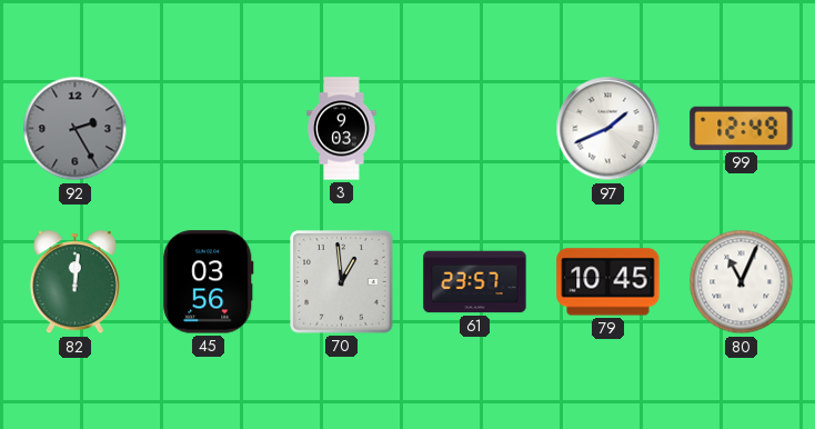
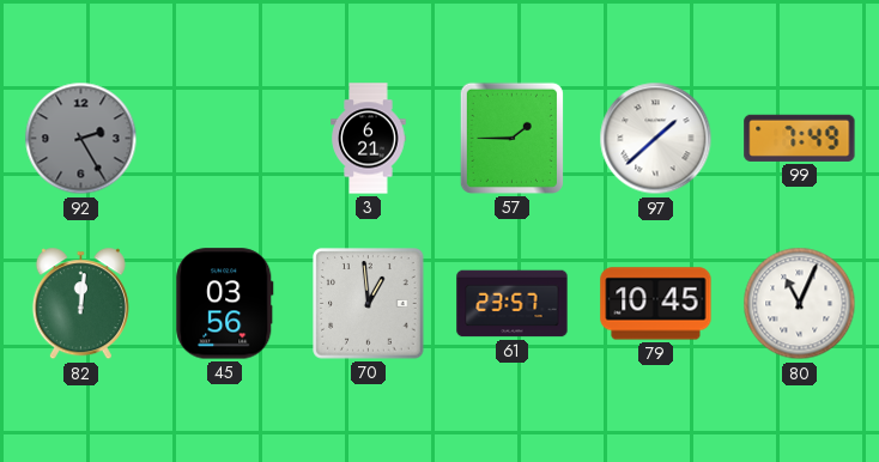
3: 9:03 -> 6:21 (369, 139)
57: none -> 1:45 (511, 138)
97: 1:41 -> 1:38 (656, 139)
99: 12:49 -> 7:49 (800, 138)
